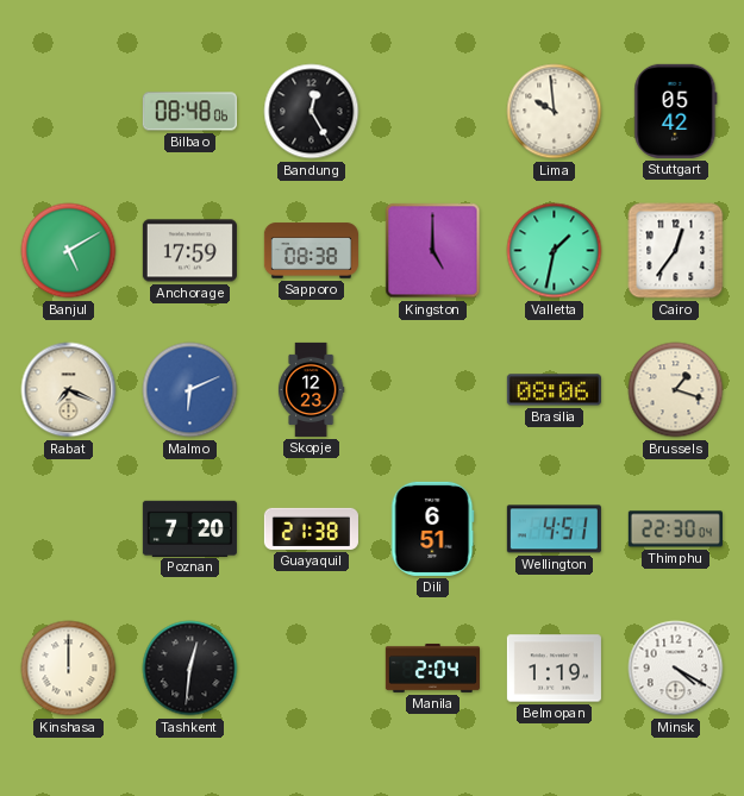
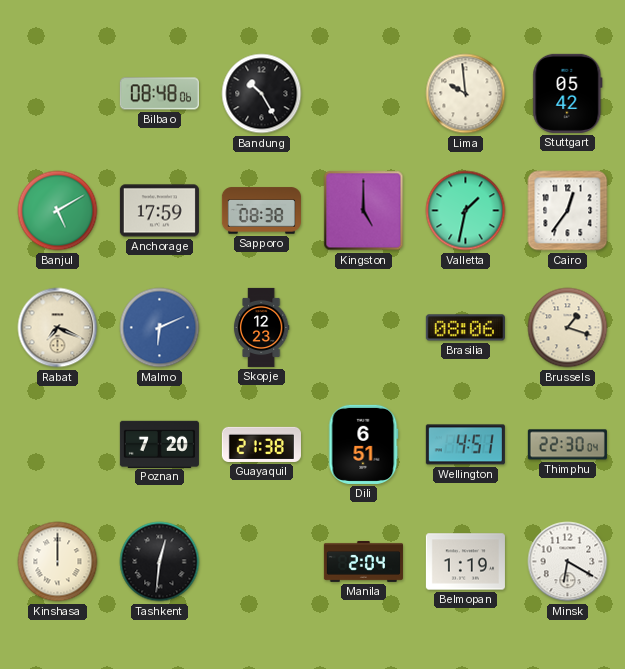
Bandung: 12:25 -> 10:25 (262, 94)
Minsk: 4:20 -> 6:20 (568, 562)
